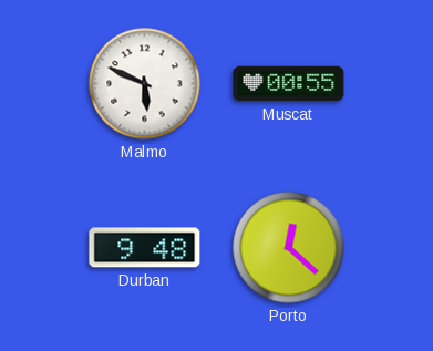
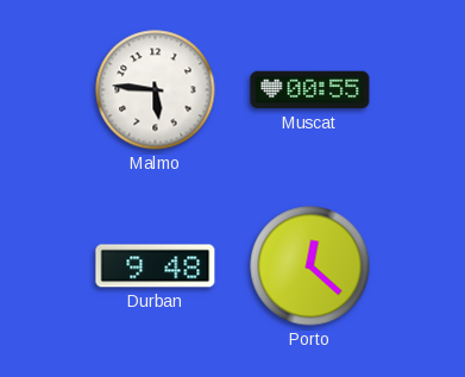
Malmo: 5:49 -> 5:46 (156, 90)
